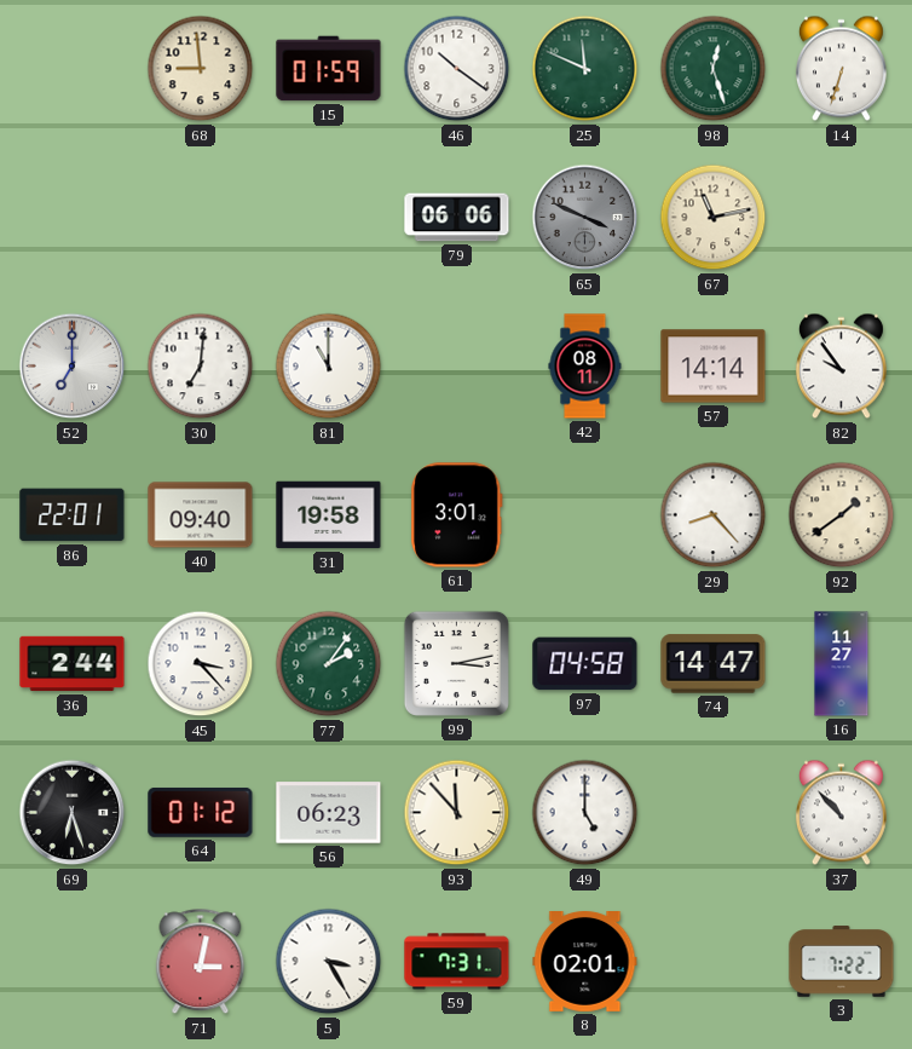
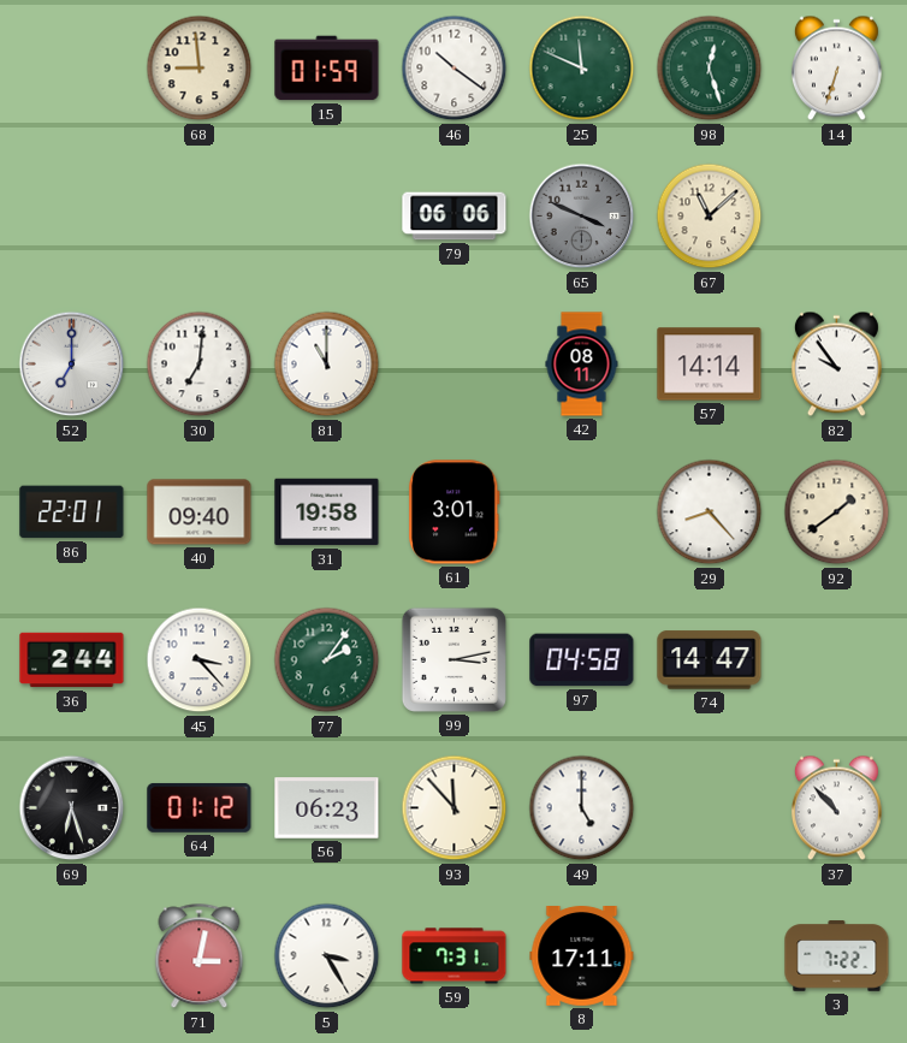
67: 11:13 -> 11:08 (710, 217)
16: 11:27 -> none (842, 664)
8: 02:01 -> 17:11 (582, 956)
